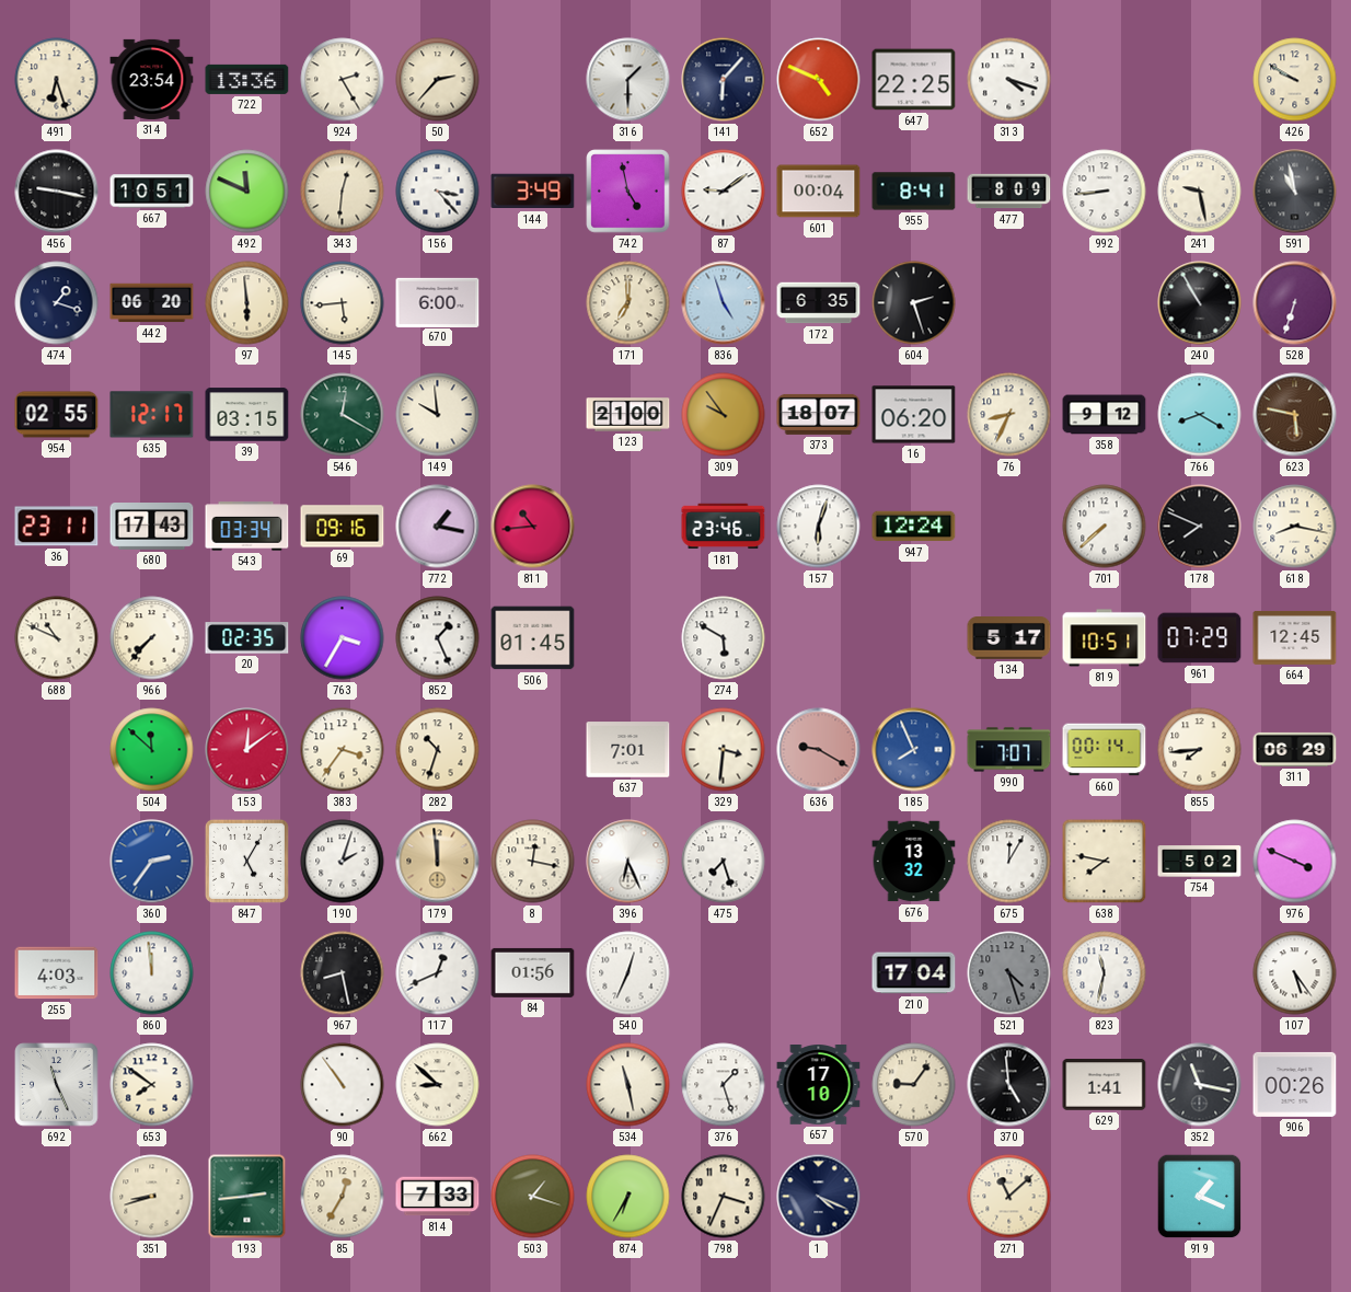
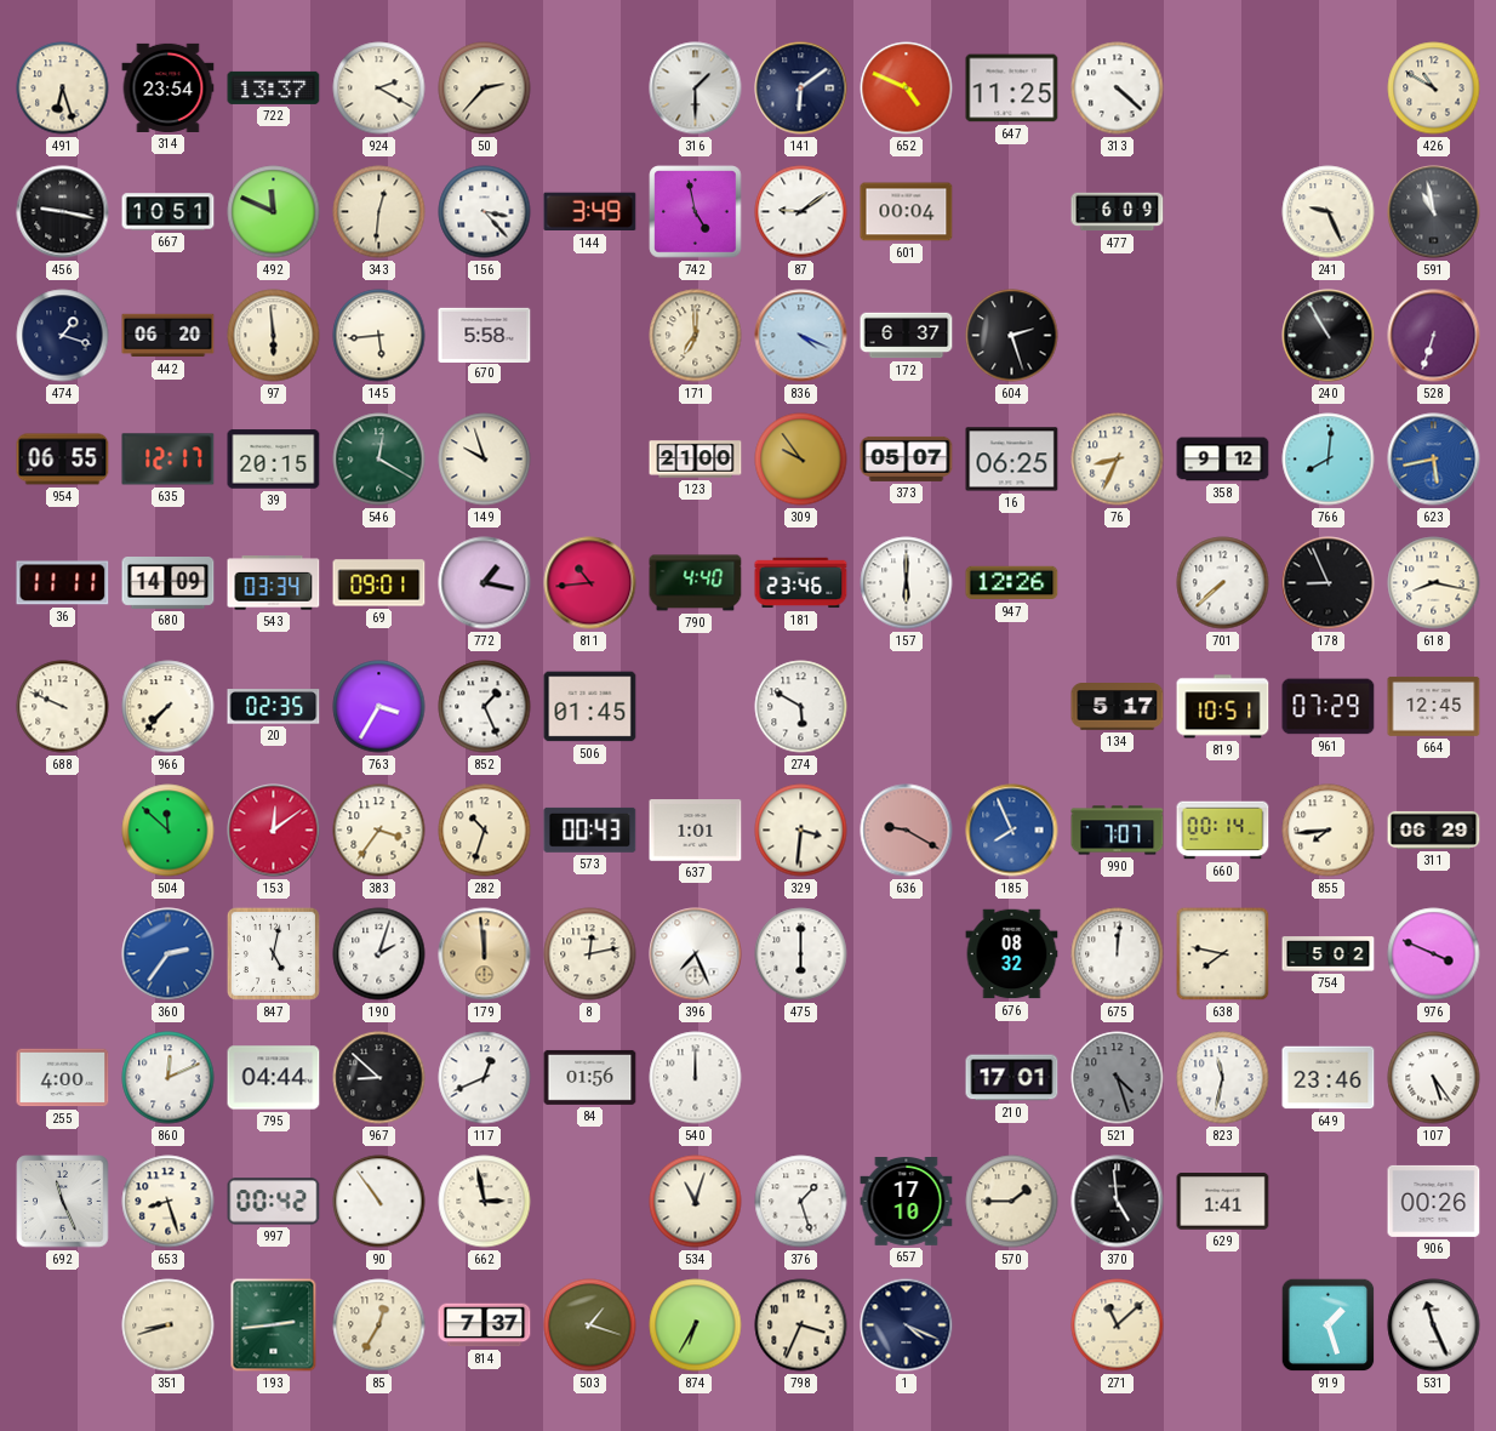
722: 13:36 -> 13:37 (274, 87)
924: 2:25 -> 2:20 (379, 89)
141: 6:07 -> 6:09 (801, 89)
647: 22:25 -> 11:25 (1012, 89)
313: 4:18 -> 4:22 (1118, 89)
426: 9:50 -> 10:50 (1434, 89)
955: 8:41 -> none (914, 192)
477: 8:09 -> 6:09 (1118, 212)
992: 8:44 -> none (1105, 192)
241: 9:28 -> 9:26 (1329, 212)
670: 6:00 -> 5:58 (485, 335)
836: 4:57 -> 4:19 (801, 336)
172: 6:35 -> 6:37 (907, 336)
954: 02:55 -> 06:55 (63, 460)
39: 03:15 -> 20:15 (274, 460)
149: 9:59 -> 9:57 (485, 460)
373: 18:07 -> 05:07 (907, 458)
16: 06:20 -> 06:25 (1012, 460)
766: 8:20 -> 8:01 (1329, 460)
623: 5:47 -> 5:43 (1434, 460)
623 dial: brown -> blue (1434, 460)
36: 23:11 -> 11:11 (63, 583)
680: 17:43 -> 14:09 (169, 583)
69: 09:16 -> 09:01 (379, 583)
790: none -> 4:40 (696, 583)
157: 6:03 -> 6:00 (907, 583)
947: 12:24 -> 12:26 (1012, 583)
178: 7:49 -> 8:56 (1329, 583)
688: 10:49 -> 9:49 (63, 707)
573: none -> 00:43 (590, 829)
637: 7:01 -> 1:01 (696, 831)
847: 5:05 -> 5:02 (273, 953)
8: 12:17 -> 12:13 (590, 954)
396: 6:26 -> 7:26 (696, 954)
475: 7:27 -> 6:00 (801, 954)
676: 13:32 -> 08:32 (1012, 954)
675: 12:05 -> 12:01 (1118, 954)
255: 4:03 -> 4:00 (63, 1078)
860: 11:59 -> 12:11 (169, 1078)
795: none -> 04:44 (274, 1078)
967: 8:28 -> 8:52 (379, 1078)
540: 12:34 -> 12:00 (696, 1078)
210: 17:04 -> 17:01 (1012, 1078)
649: none -> 23:46 (1329, 1078)
653: 7:51 -> 8:27 (169, 1202)
997: none -> 00:42 (274, 1202)
662: 8:52 -> 2:58 (485, 1202)
534: 11:28 -> 11:03 (696, 1202)
570: 9:06 -> 1:45 (1012, 1202)
352: 11:17 -> none (1200, 1085)
814: 7:33 -> 7:37 (485, 1325)
919: 1:19 -> 1:27 (1329, 1325)
531: none -> 11:26 (1434, 1325)
